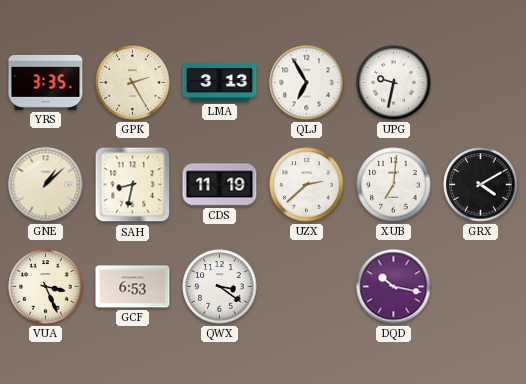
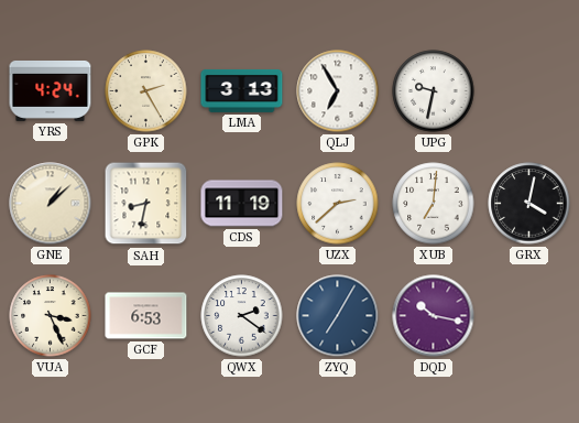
YRS: 3:35 -> 4:24 (51, 90)
GRX: 4:10 -> 4:02 (529, 204)
QWX: 3:21 -> 2:21 (242, 316)
ZYQ: none -> 7:05 (338, 316)
